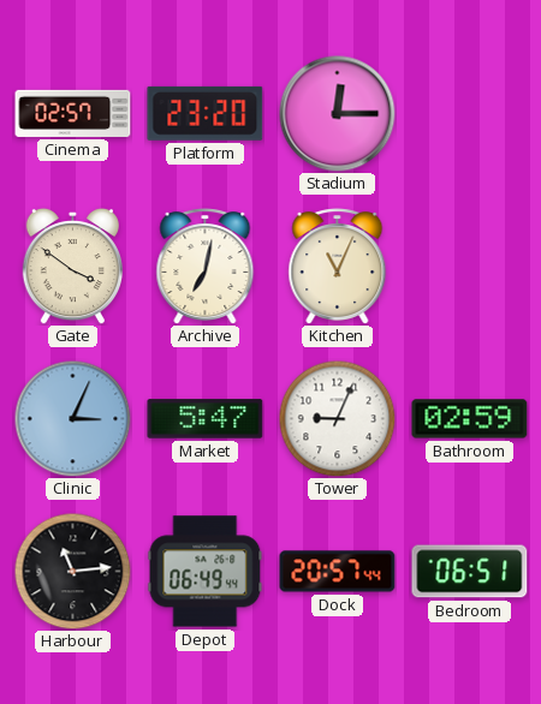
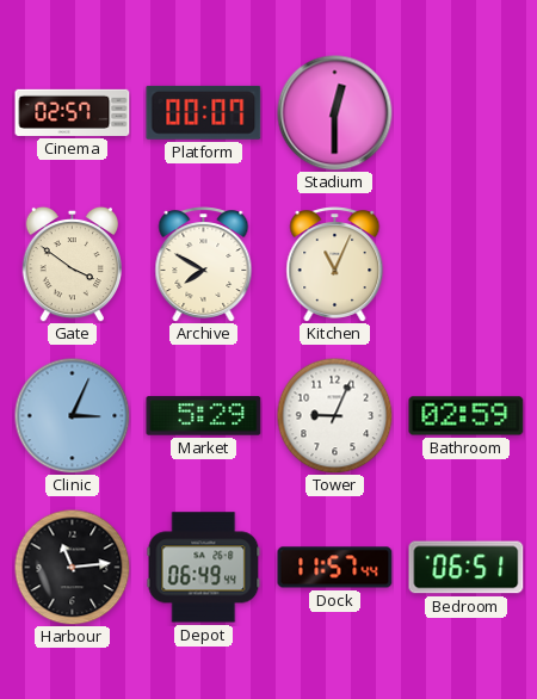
Platform: 23:20 -> 00:07 (204, 112)
Stadium: 12:15 -> 12:30 (335, 113)
Archive: 7:02 -> 7:50 (204, 265)
Market: 5:47 -> 5:29 (204, 416)
Dock: 20:57 -> 11:57 (335, 568)
